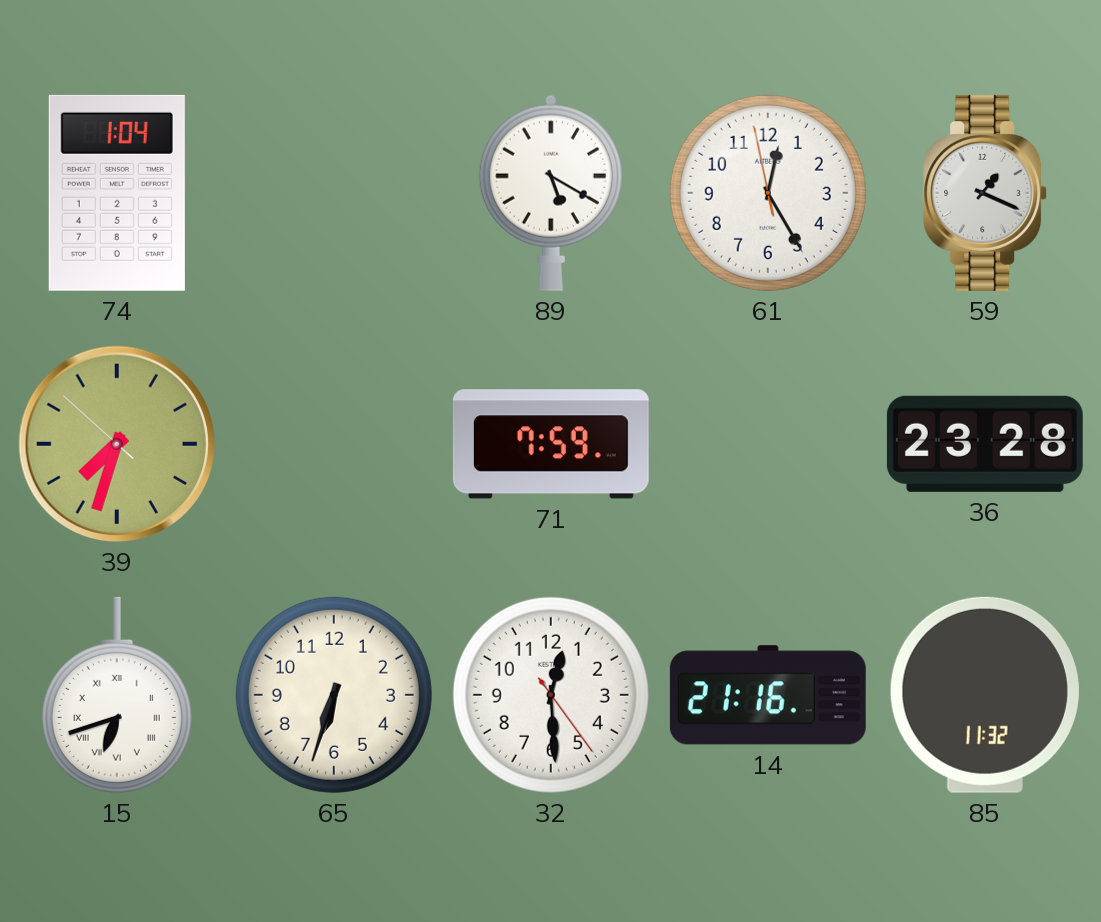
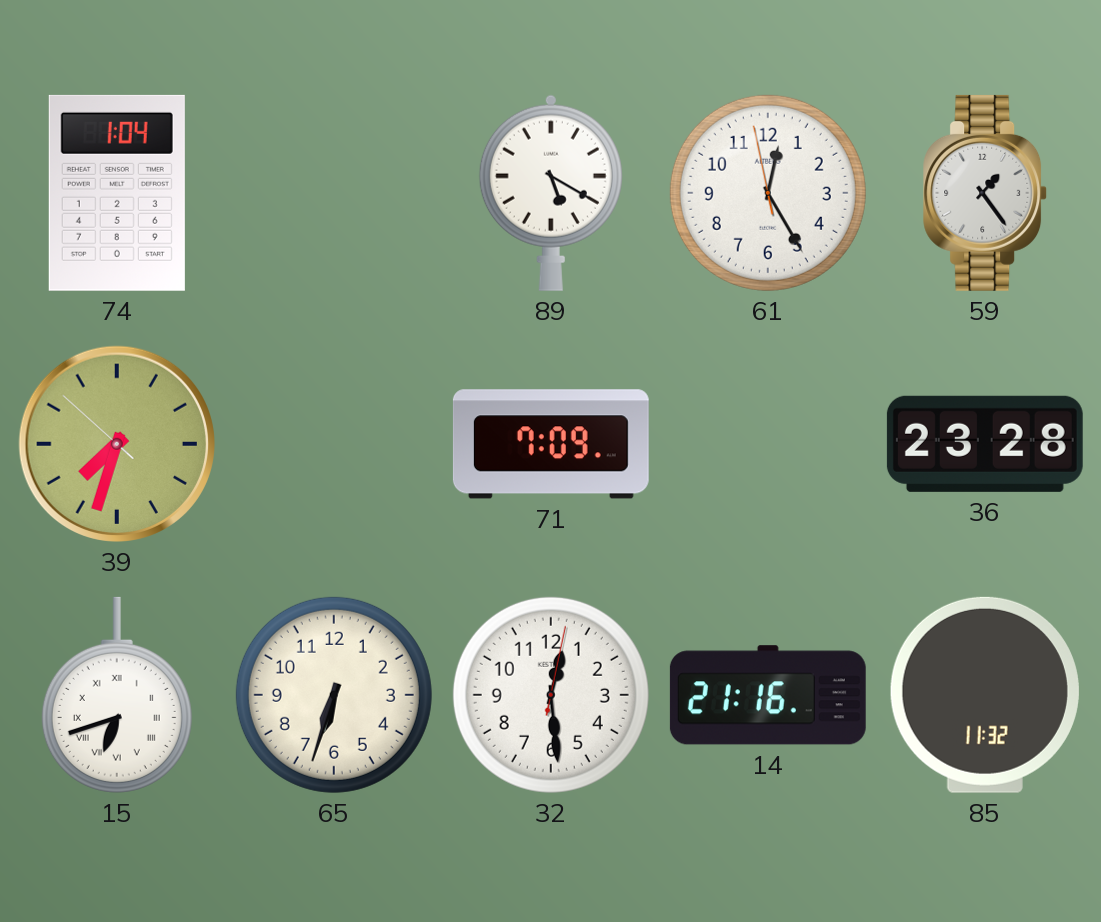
59: 1:19 -> 1:24 (986, 193)
71: 7:59 -> 7:09 (551, 444)
32: 12:29:24 -> 12:29:02 (551, 695)
